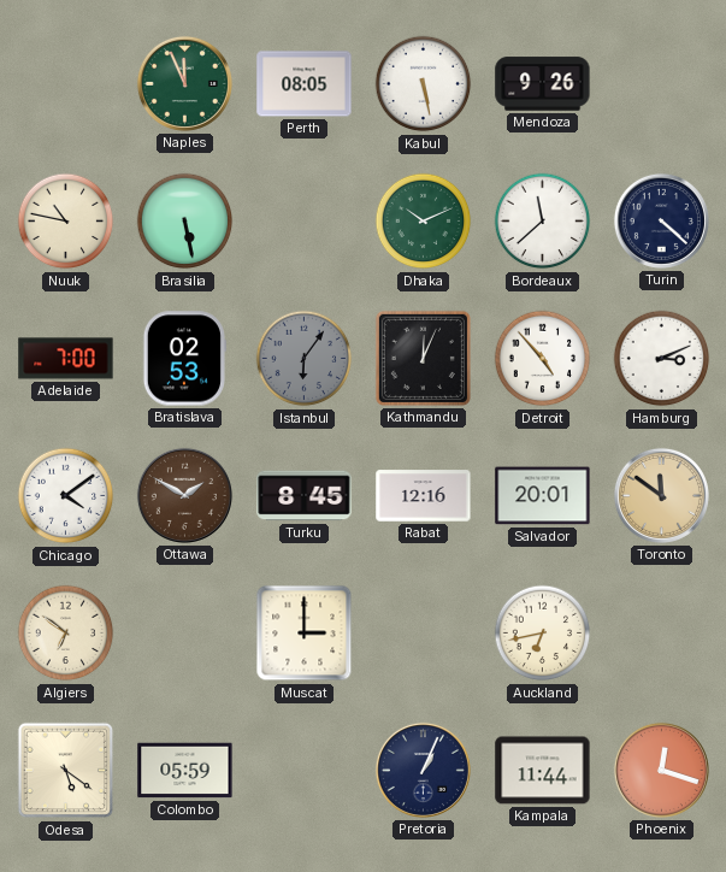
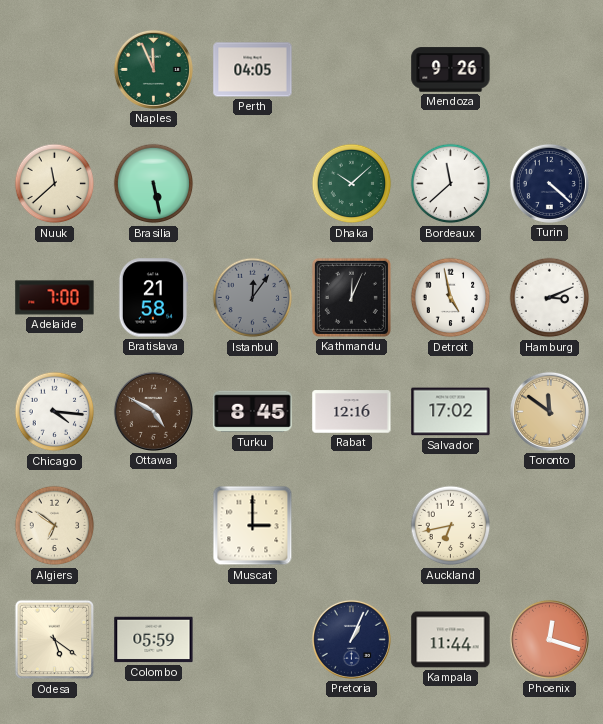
Perth: 08:05 -> 04:05 (253, 70)
Kabul: 5:28 -> none (424, 84)
Nuuk: 10:47 -> 11:38 (55, 184)
Dhaka: 10:11 -> 10:08 (352, 184)
Bratislava: 02:53 -> 21:58 (153, 298)
Istanbul: 6:06 -> 12:06 (253, 298)
Detroit: 4:53 -> 4:58 (451, 298)
Chicago: 4:09 -> 4:16 (55, 412)
Ottawa: 1:50 -> 4:50 (153, 411)
Salvador: 20:01 -> 17:02 (451, 412)
